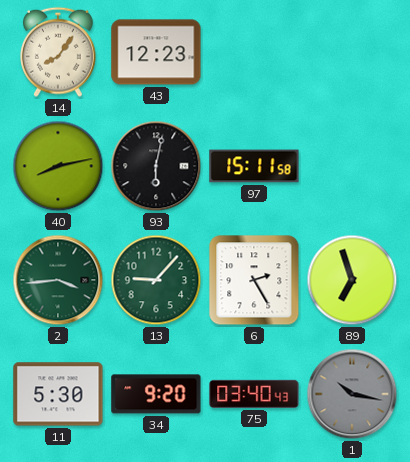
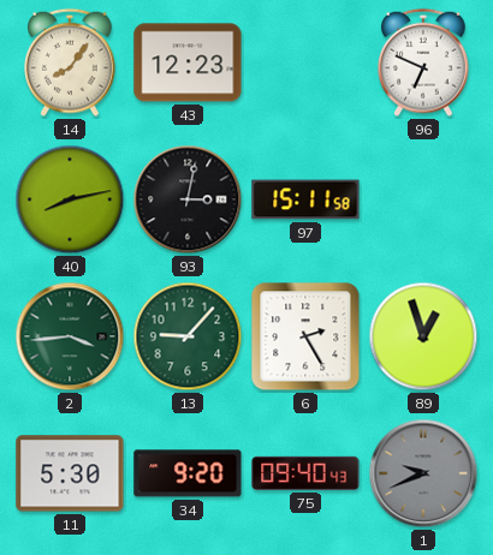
96: none -> 6:49 (424, 62)
93: 6:02 -> 3:02 (188, 199)
89: 6:57 -> 12:57 (423, 336)
75: 03:40 -> 09:40 (305, 473)
1: 10:17 -> 9:41 (423, 473)
